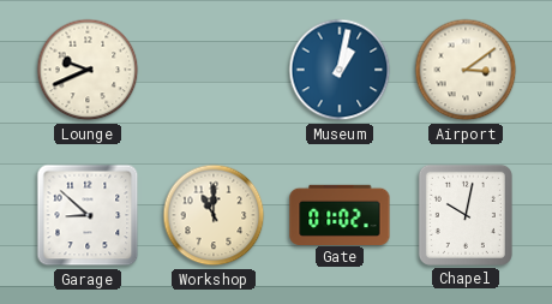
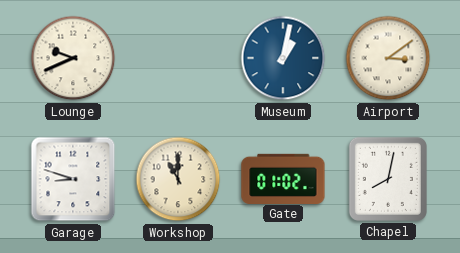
Garage: 8:52 -> 8:48 (73, 179)
Chapel: 10:02 -> 8:02 (388, 179)
